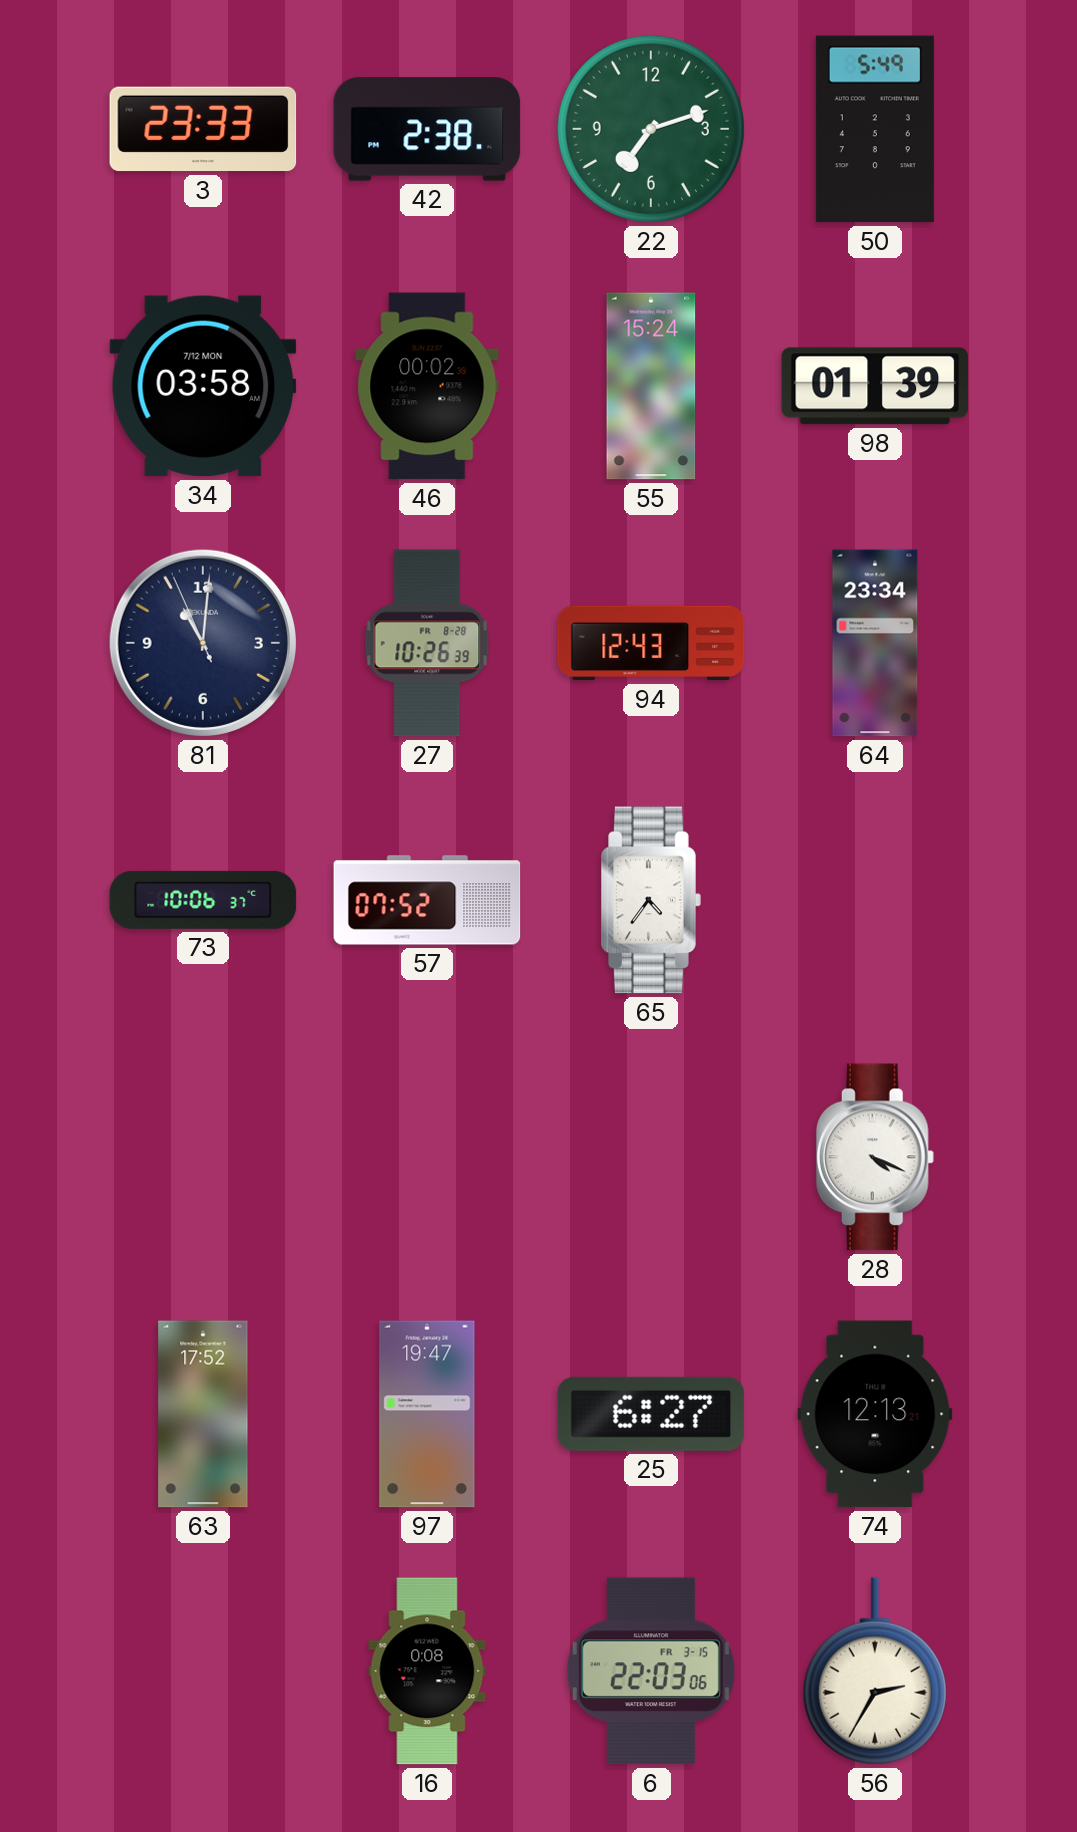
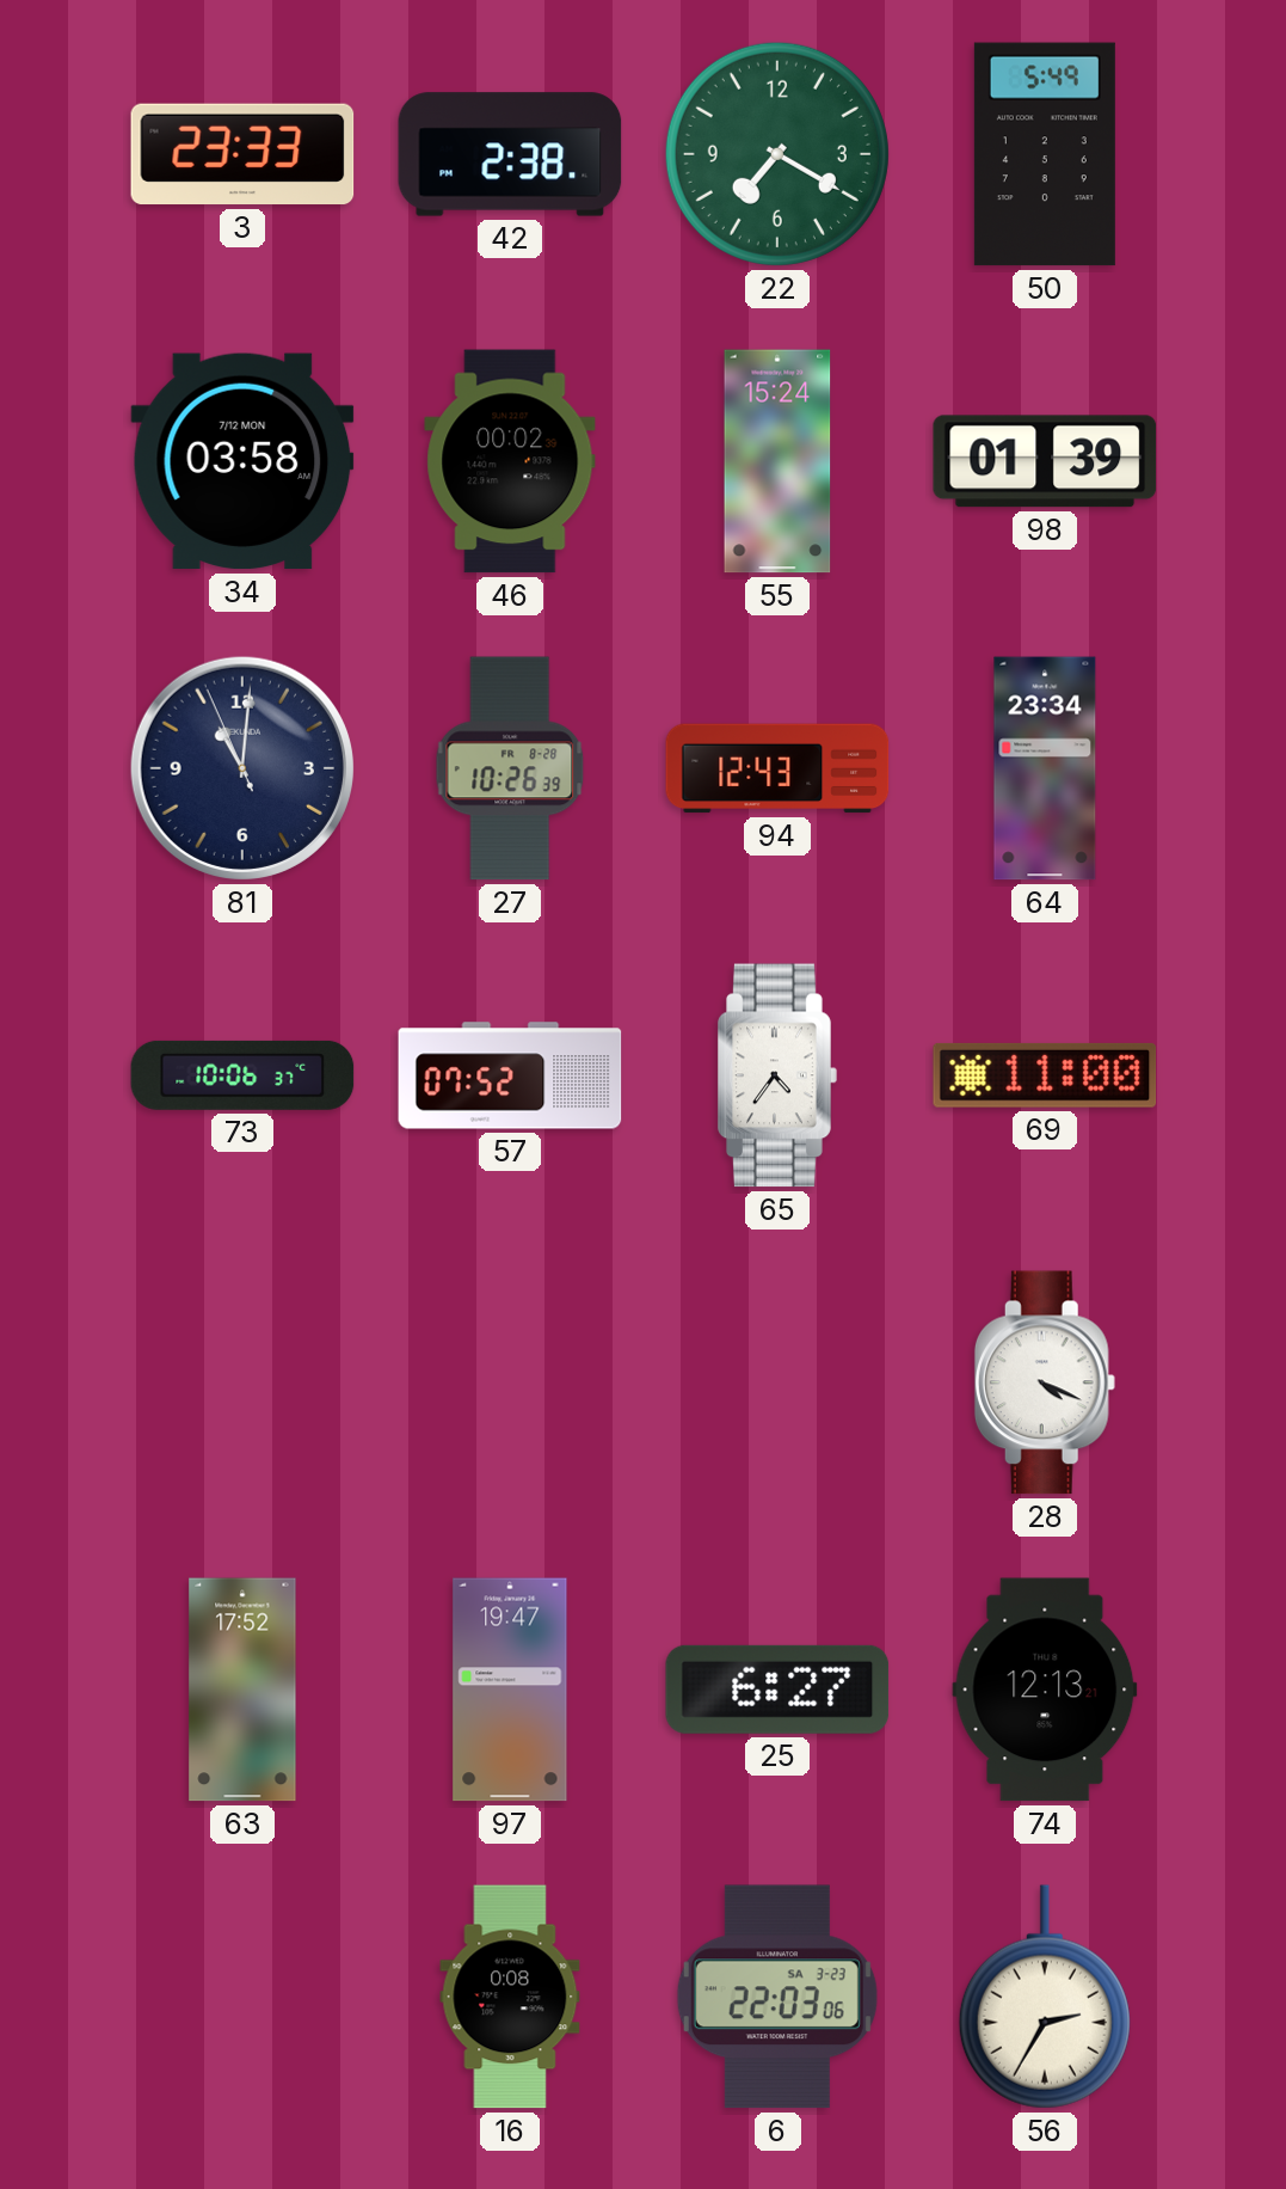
22: 7:12 -> 7:20 (777, 154)
69: none -> 11:00 (1045, 1075)
6 date: FR 3-15 -> SA 3-23 (777, 1997)
